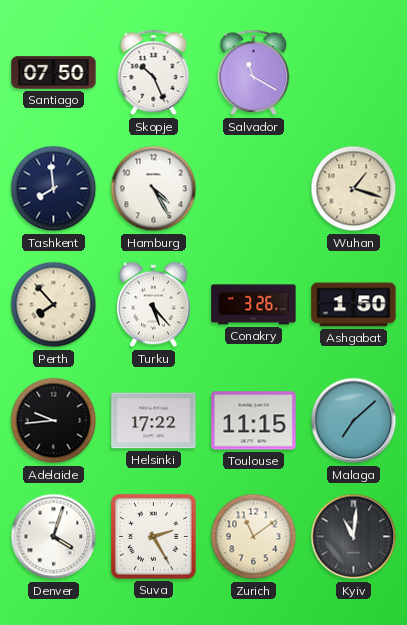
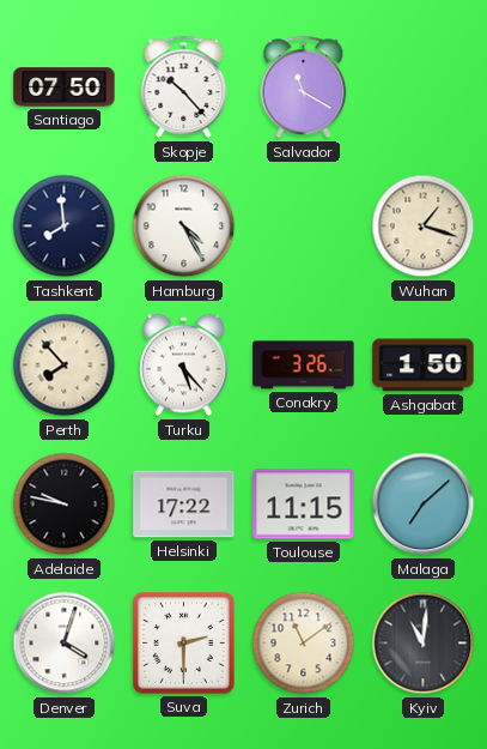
Skopje: 10:26 -> 10:23 (184, 87)
Adelaide: 9:44 -> 9:47 (65, 505)
Suva: 2:25 -> 2:30 (184, 644)
